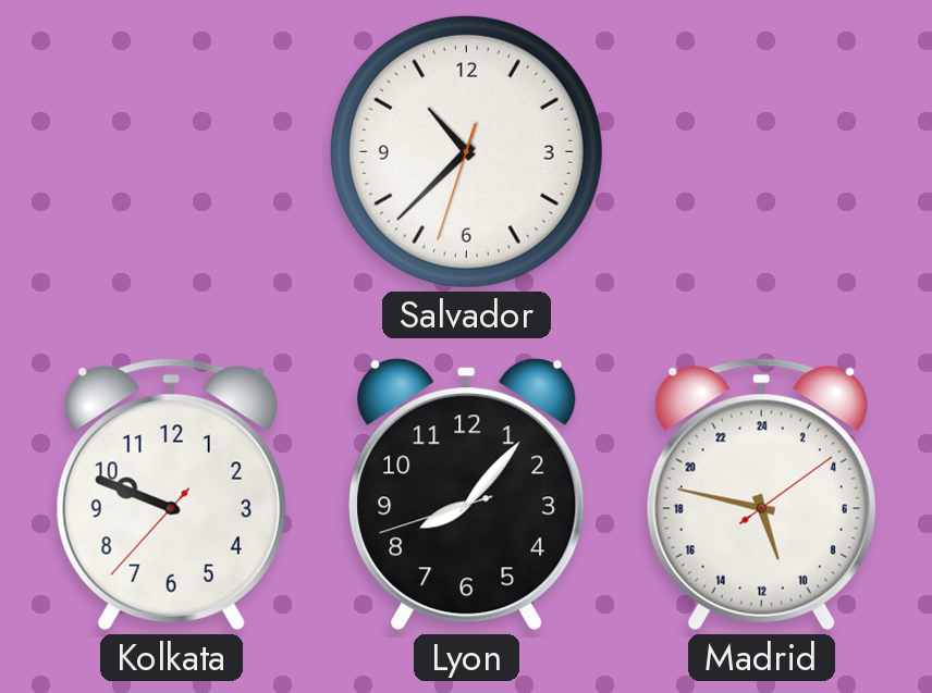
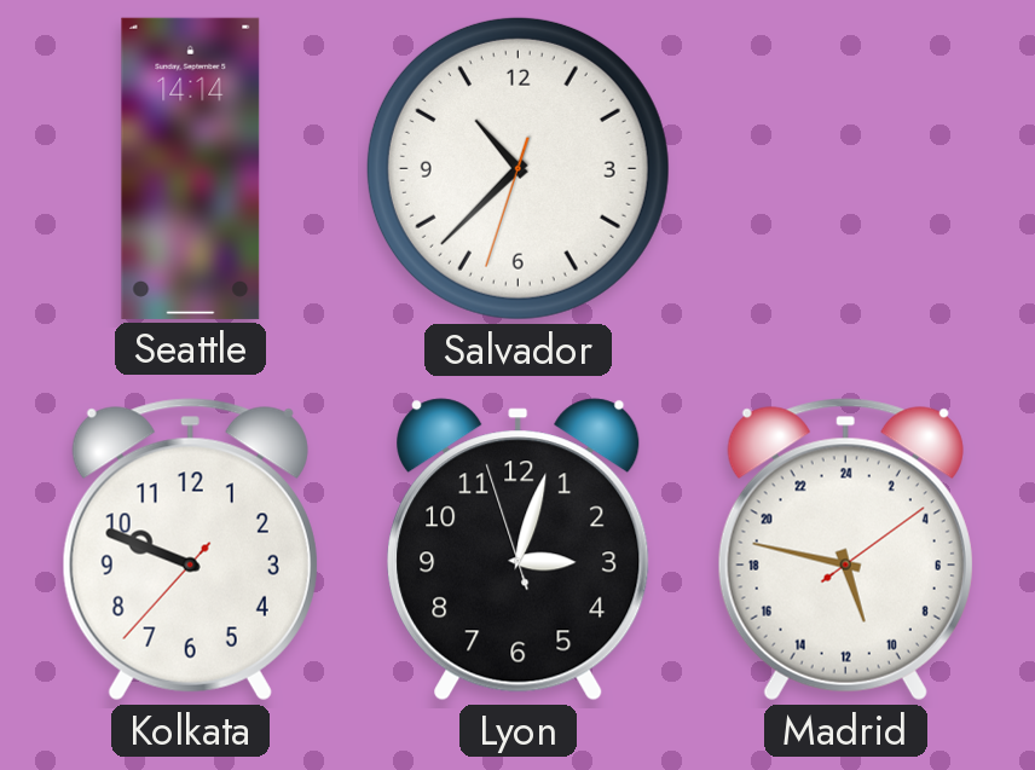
Seattle: none -> 14:14 (191, 168)
Lyon: 8:06 -> 3:02 (519, 550)
